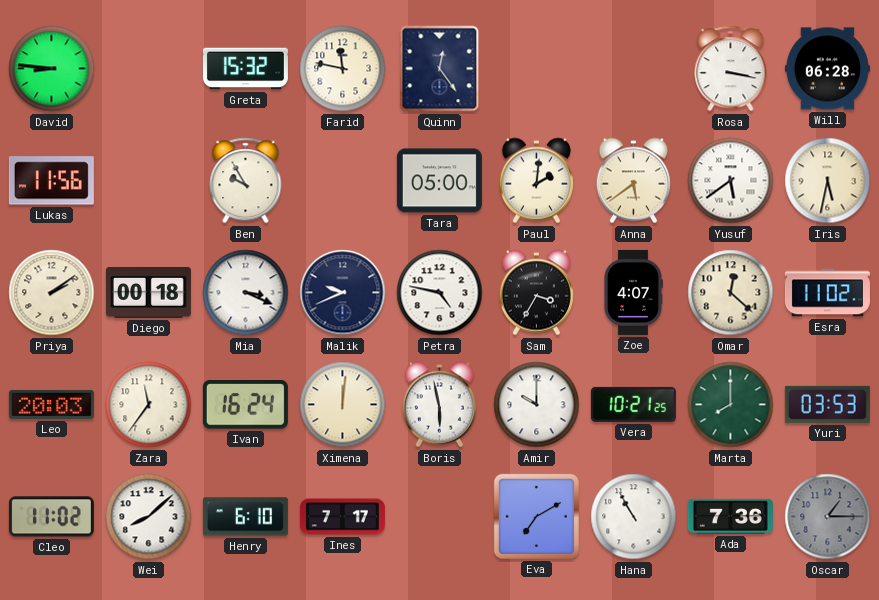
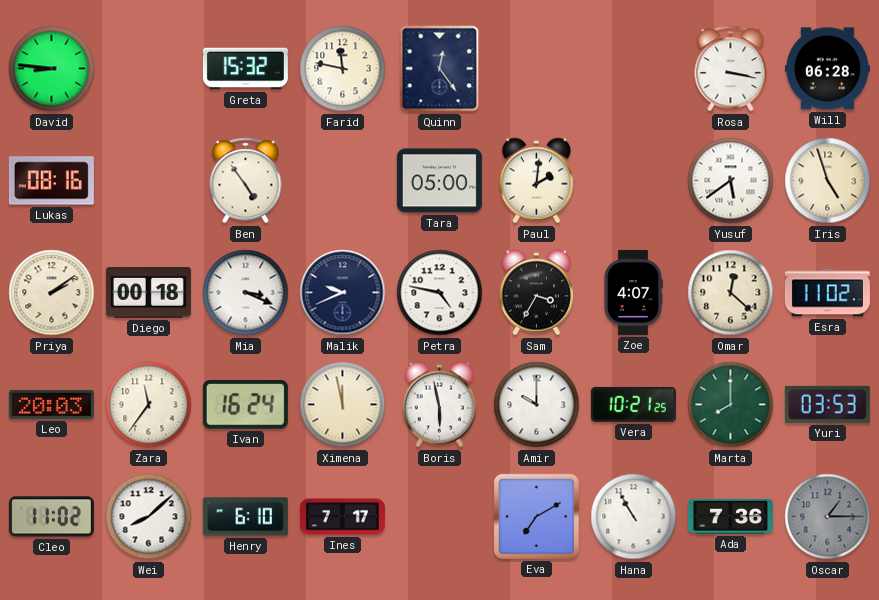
Lukas: 11:56 -> 08:16 (51, 181)
Ben: 9:55 -> 4:54 (246, 181)
Anna: 5:39 -> none (633, 181)
Iris: 5:32 -> 4:57 (828, 181)
Ximena: 12:01 -> 11:58 (343, 405)
